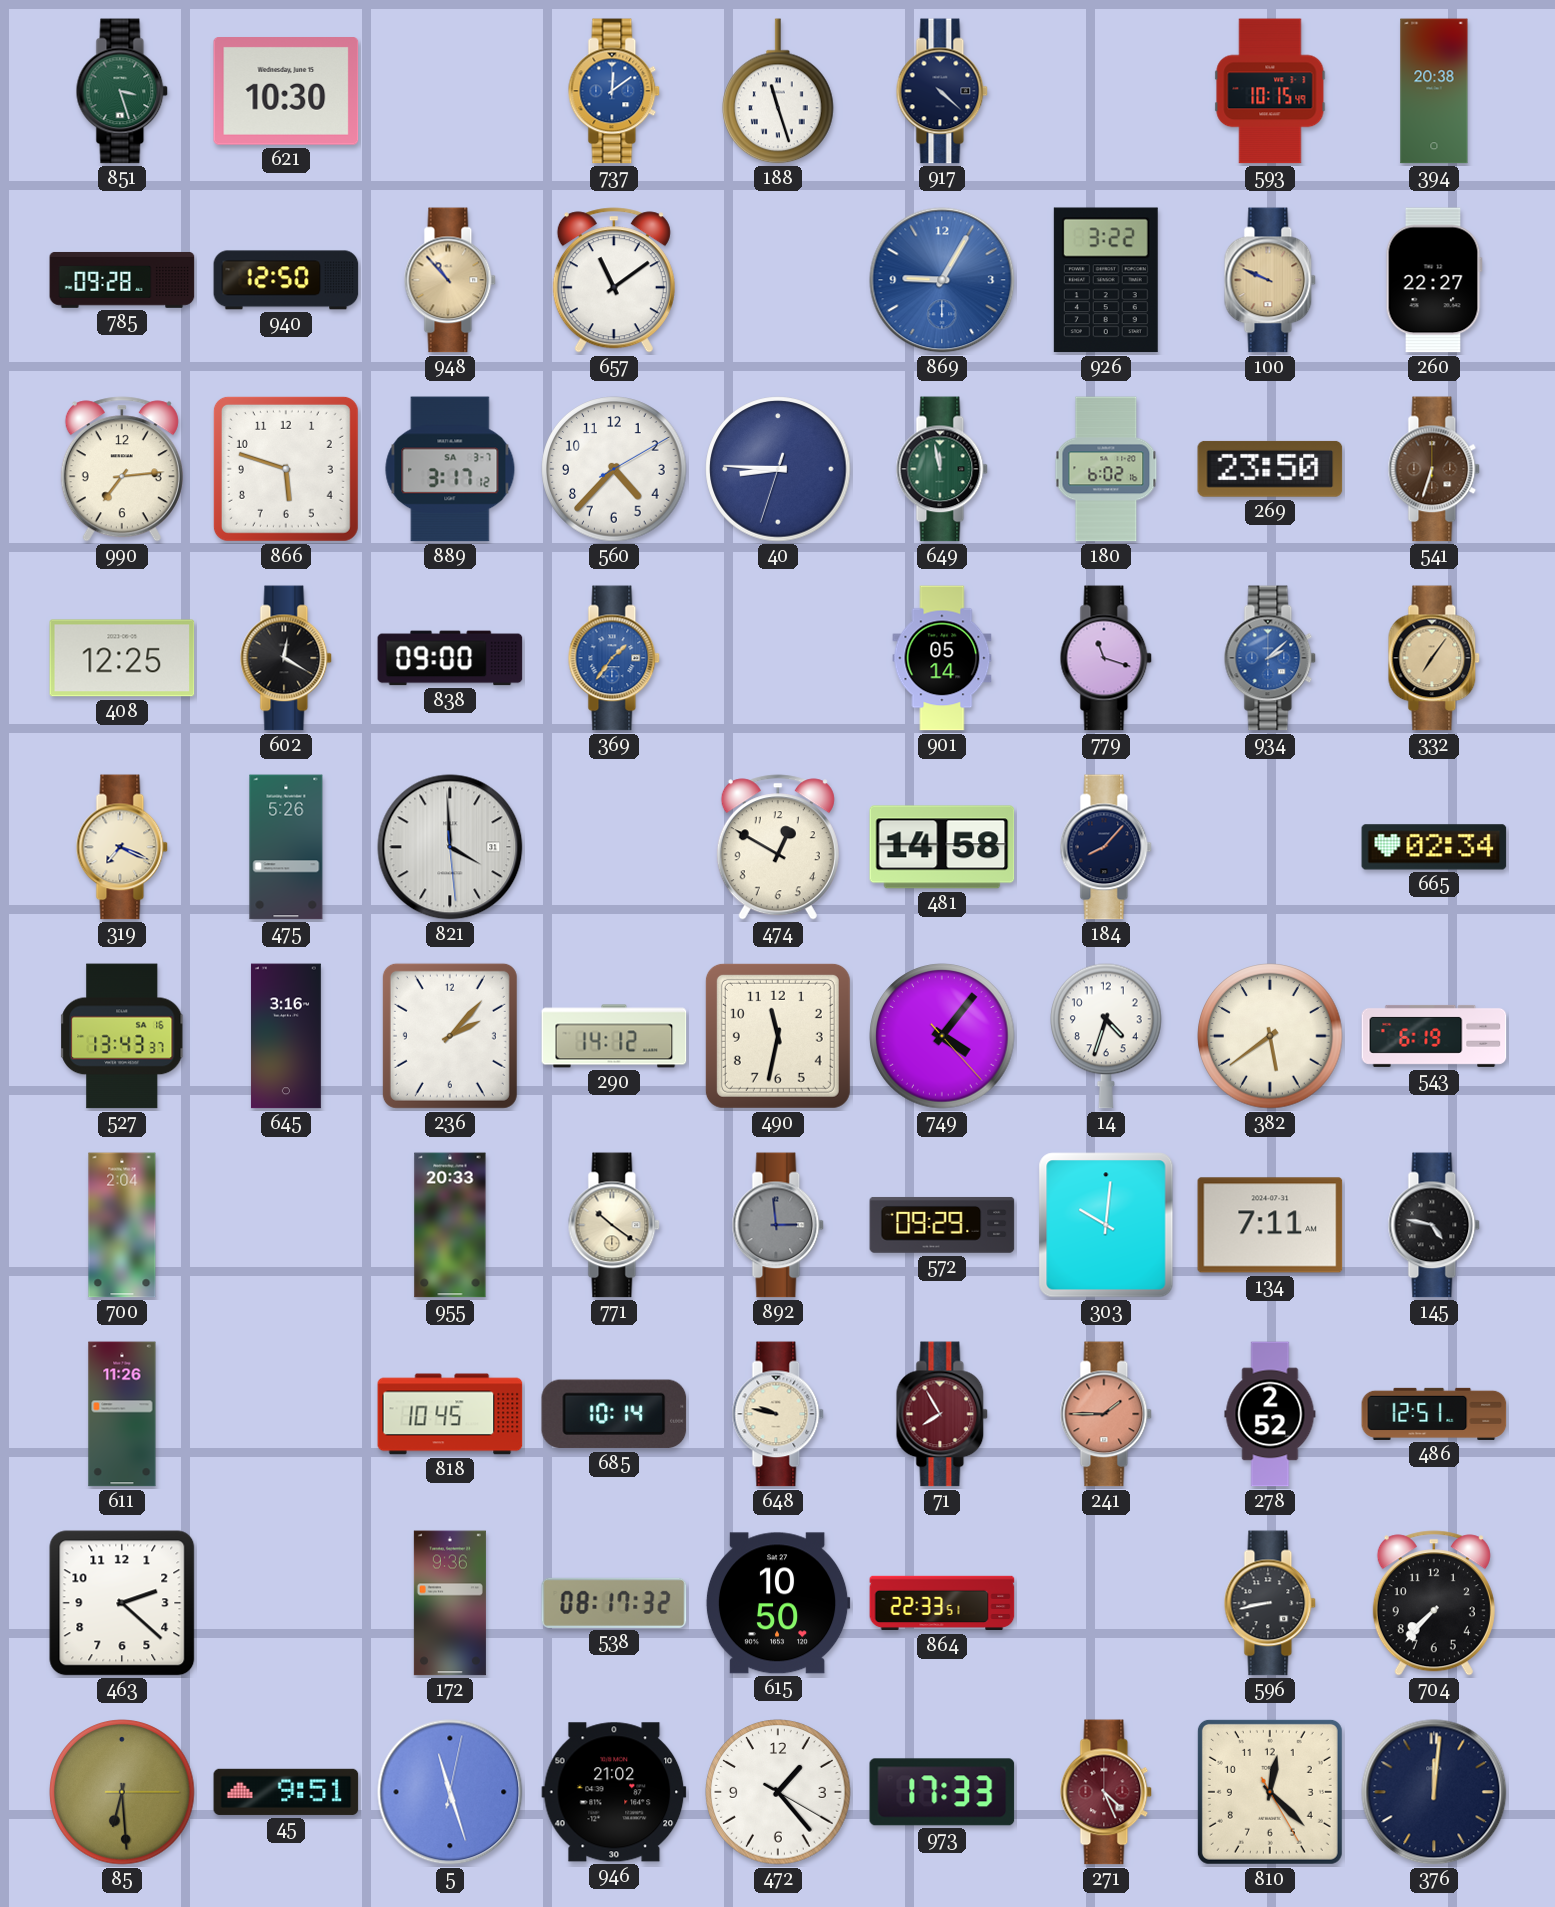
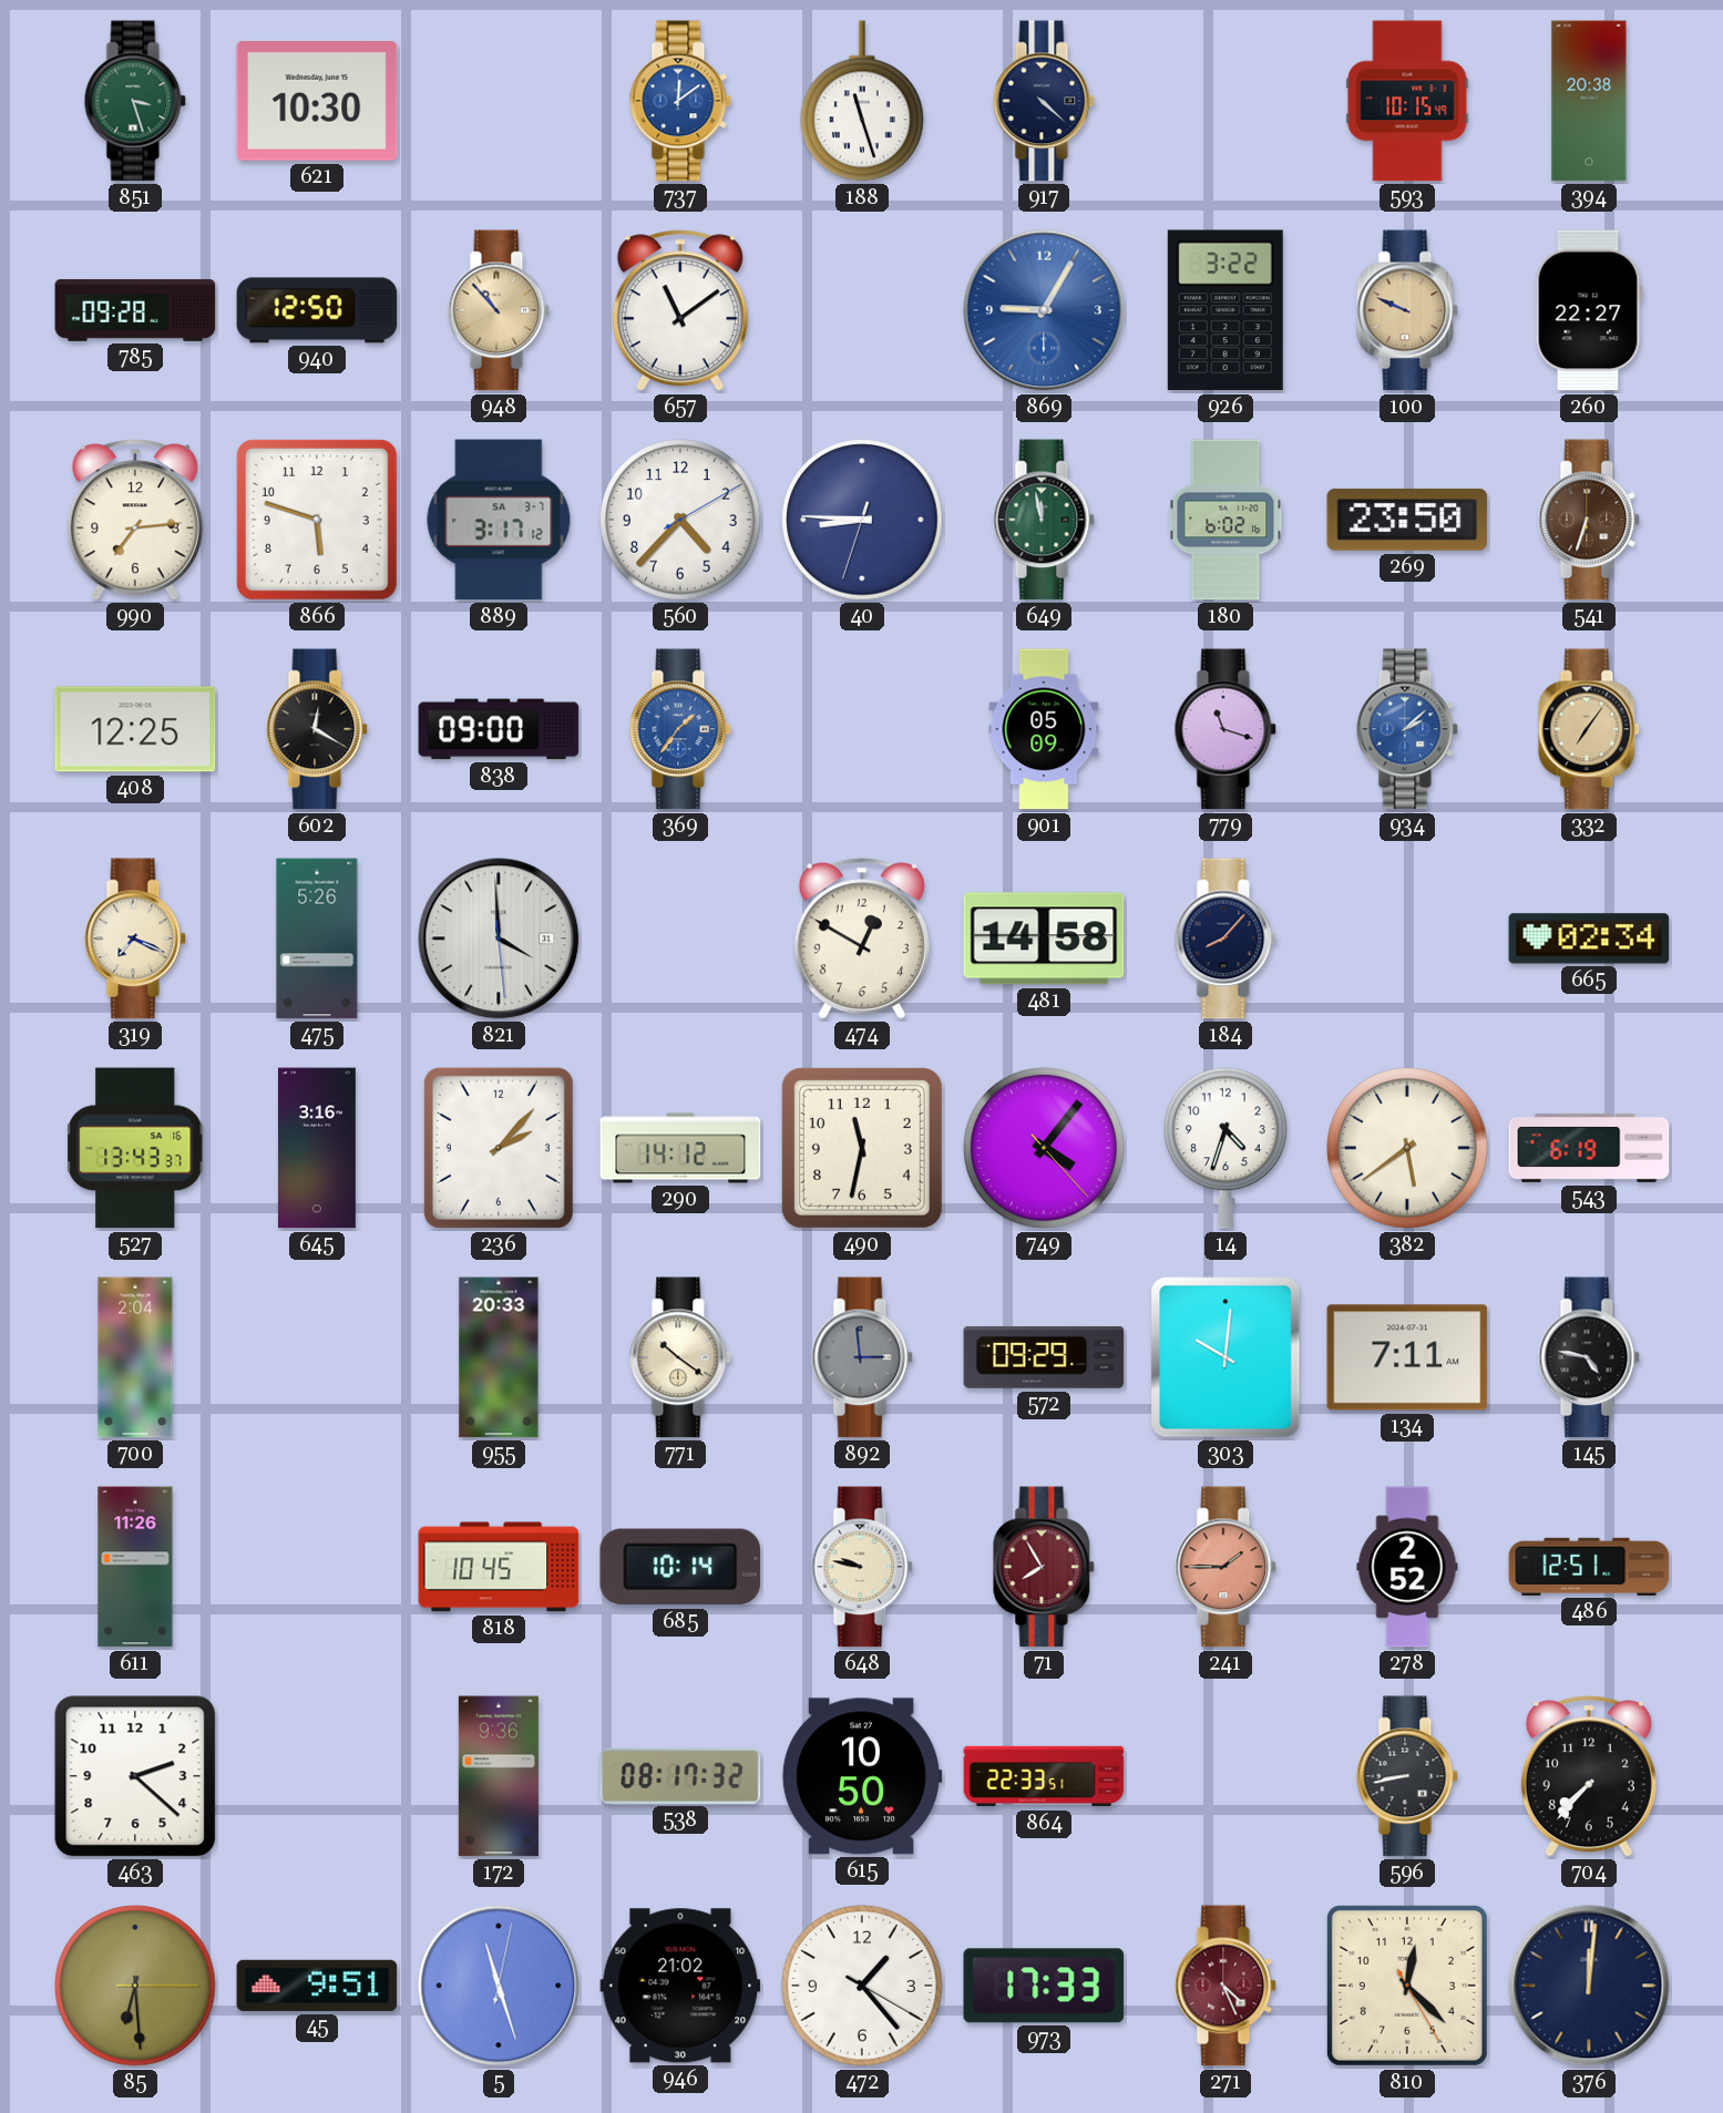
901: 05:14 -> 05:09 (1044, 729)
